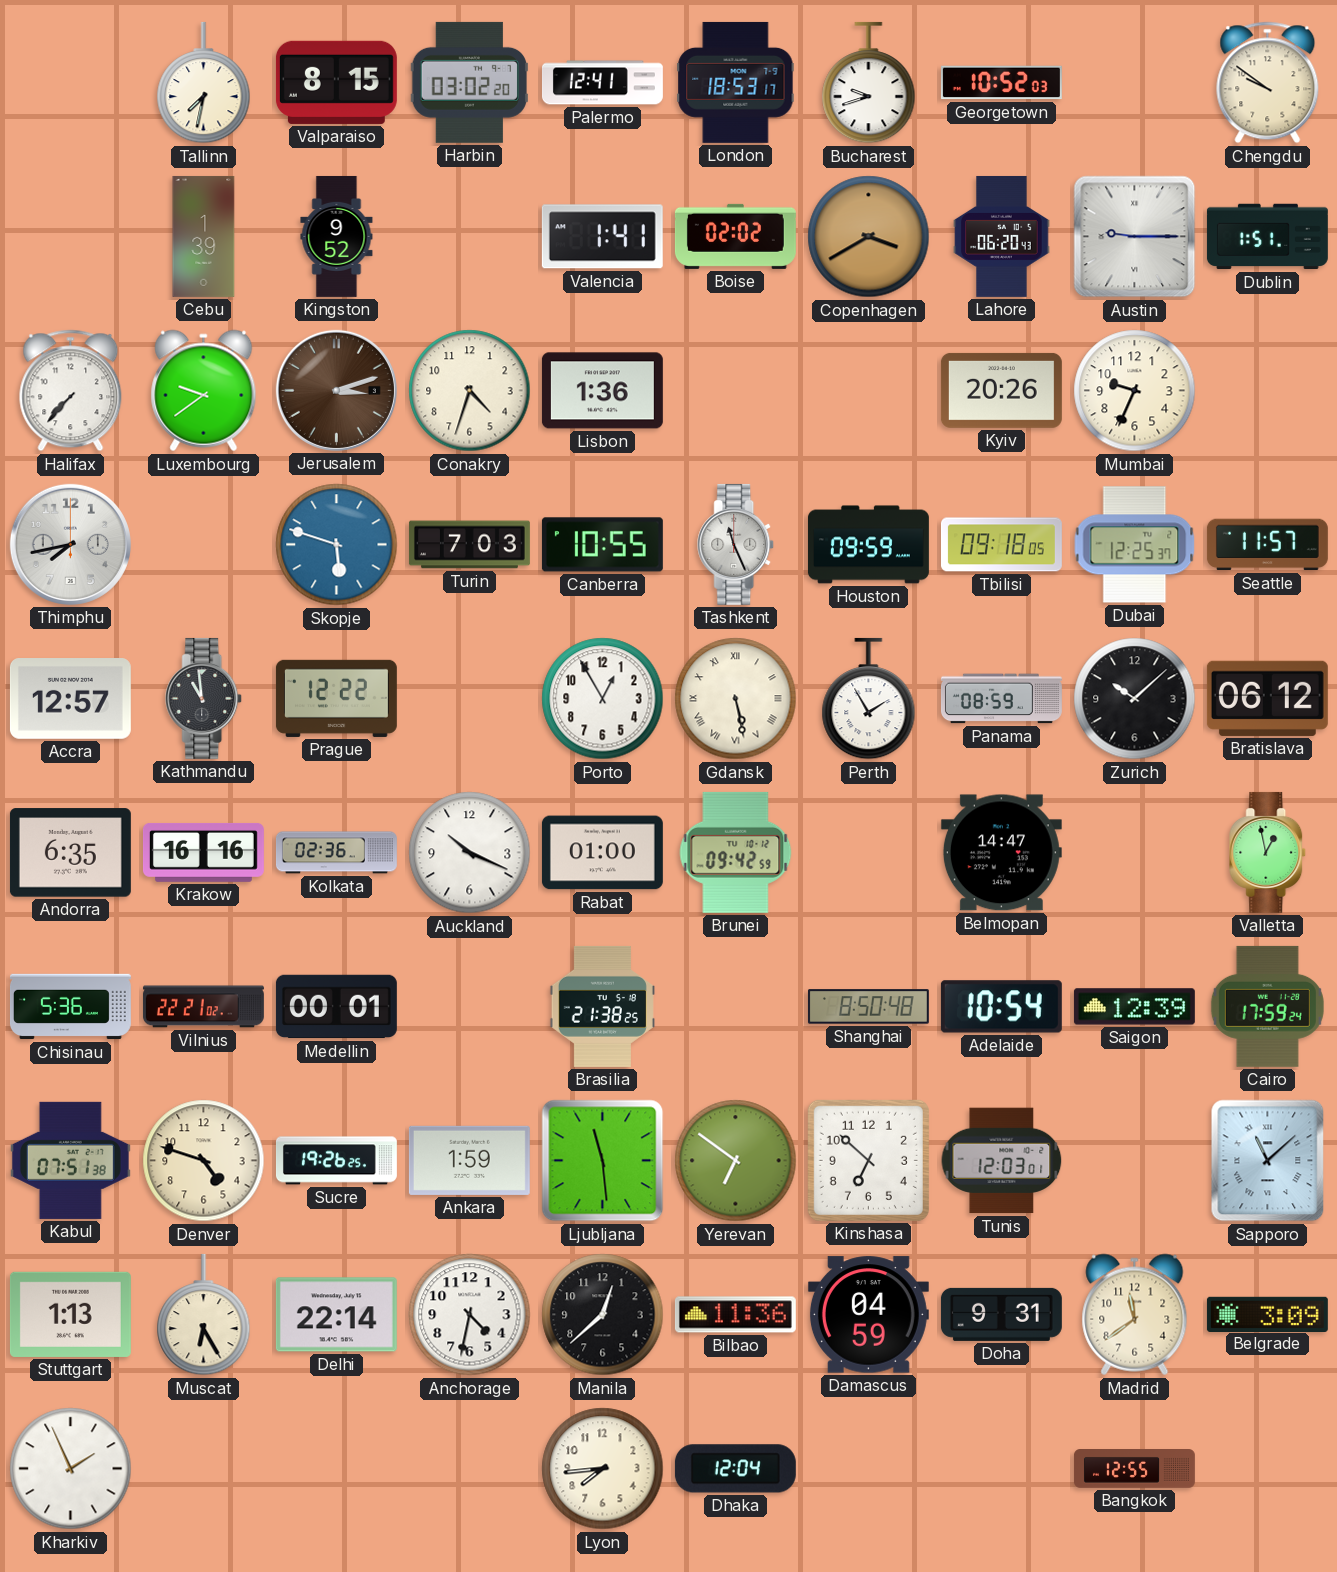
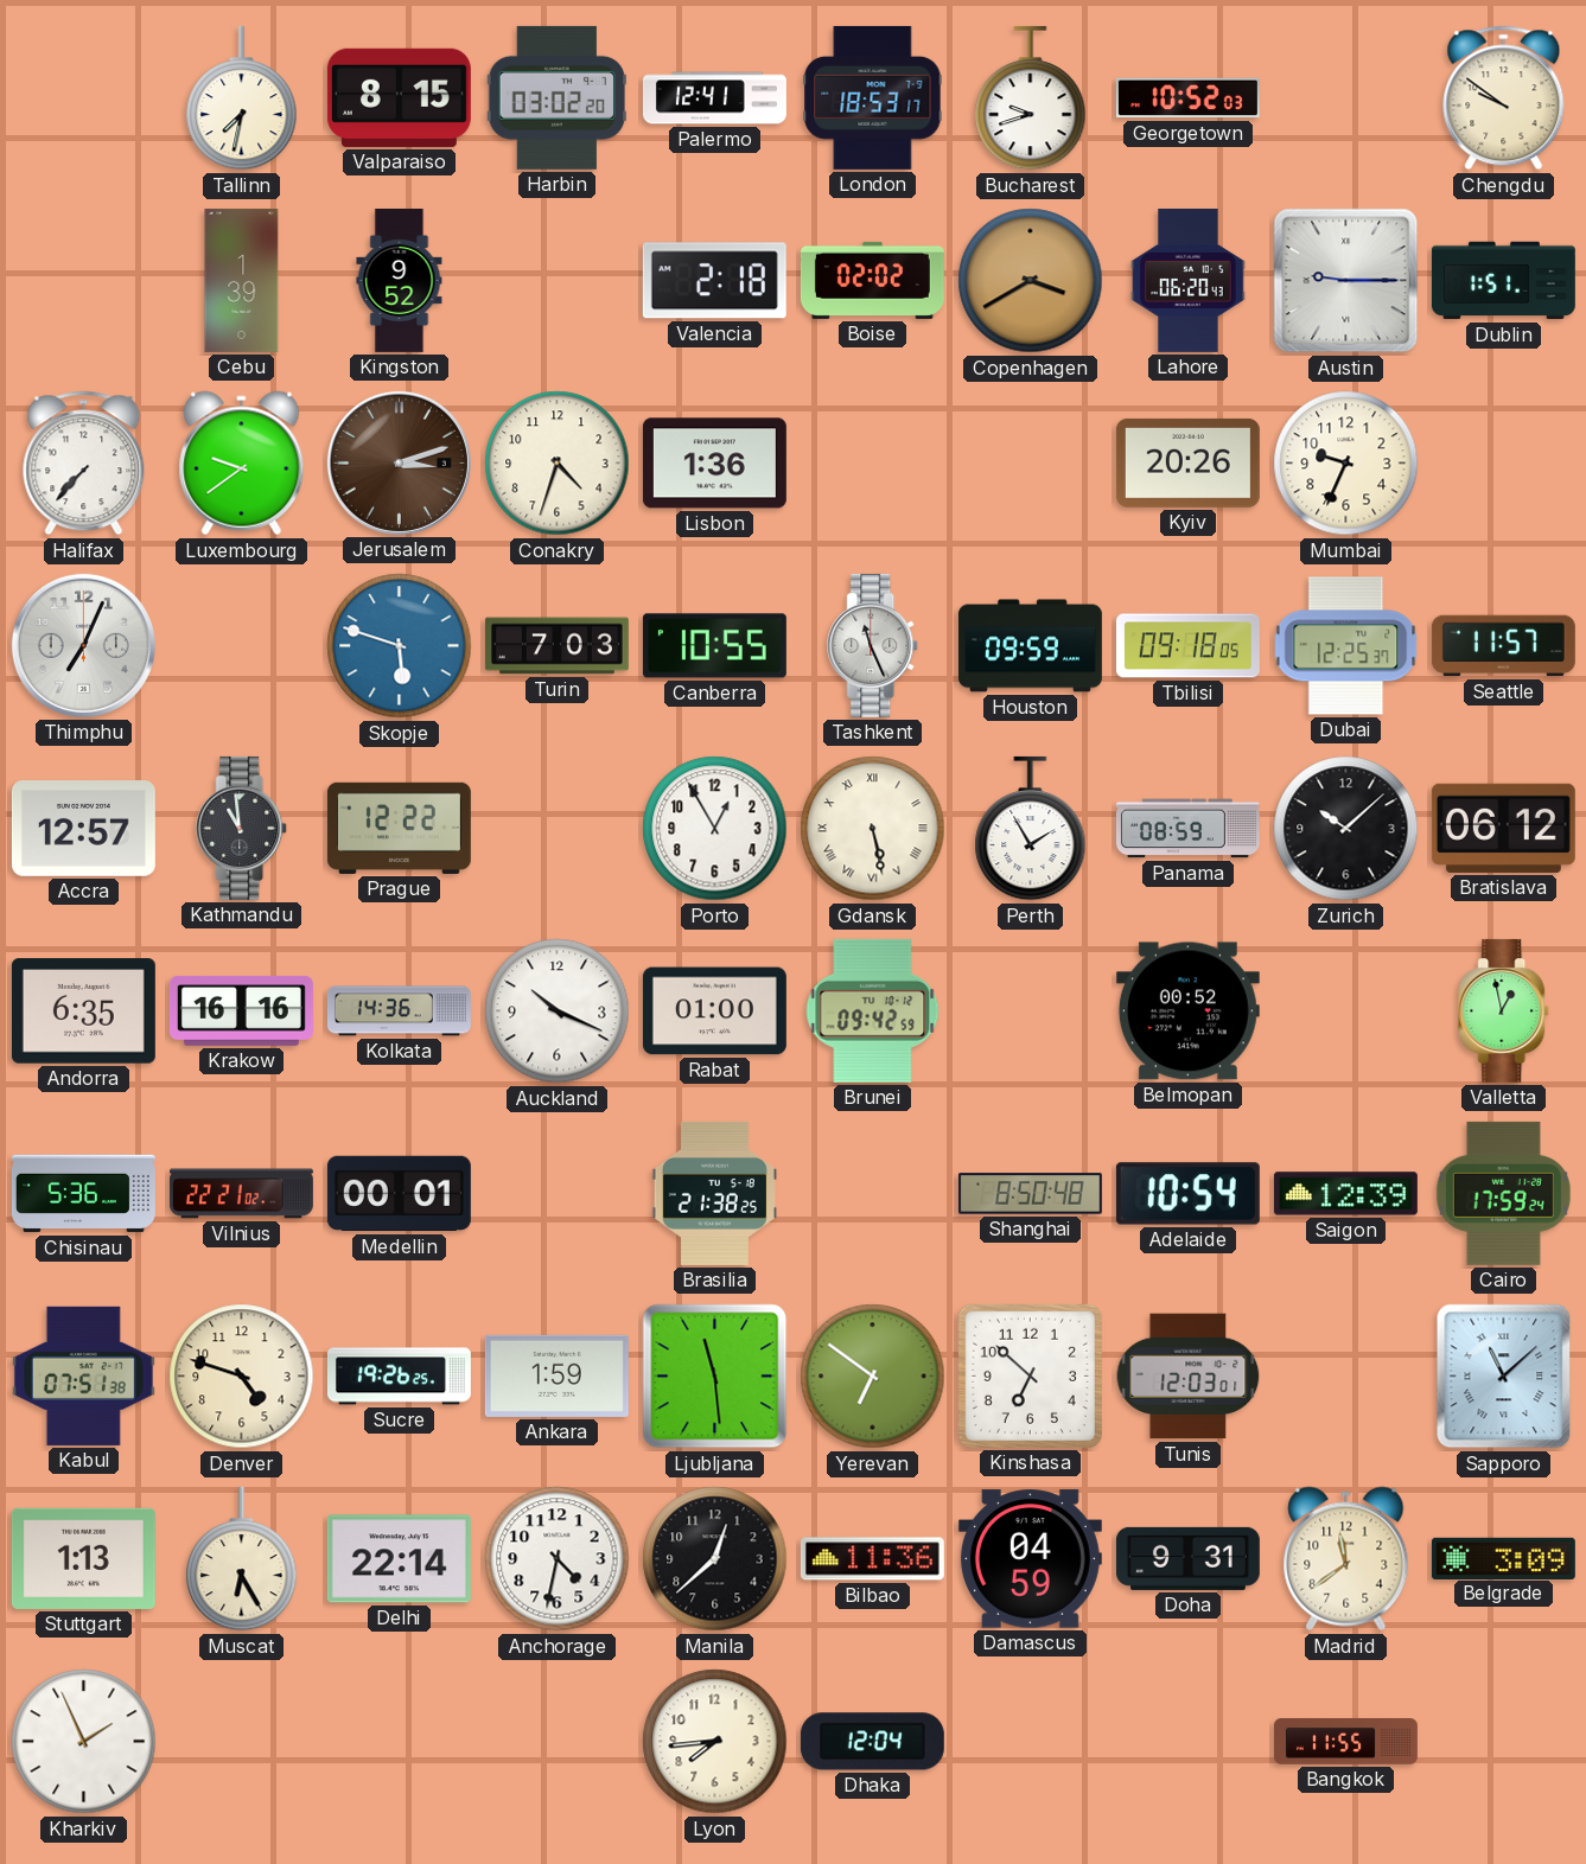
Valencia: 1:41 -> 2:18 (714, 281)
Thimphu: 7:43 -> 7:04 (83, 645)
Kolkata: 02:36 -> 14:36 (399, 1011)
Belmopan: 14:47 -> 00:52 (1187, 1011)
Bangkok: 12:55 -> 11:55 (1345, 1742)
